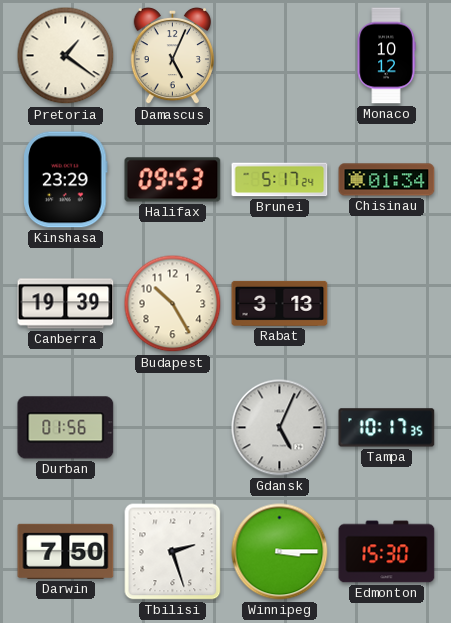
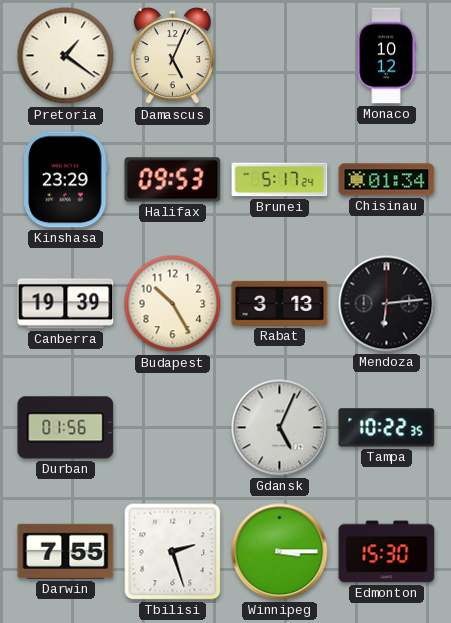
Mendoza: none -> 6:14 (387, 304)
Tampa: 10:17 -> 10:22 (387, 428)
Darwin: 7:50 -> 7:55 (66, 551)
